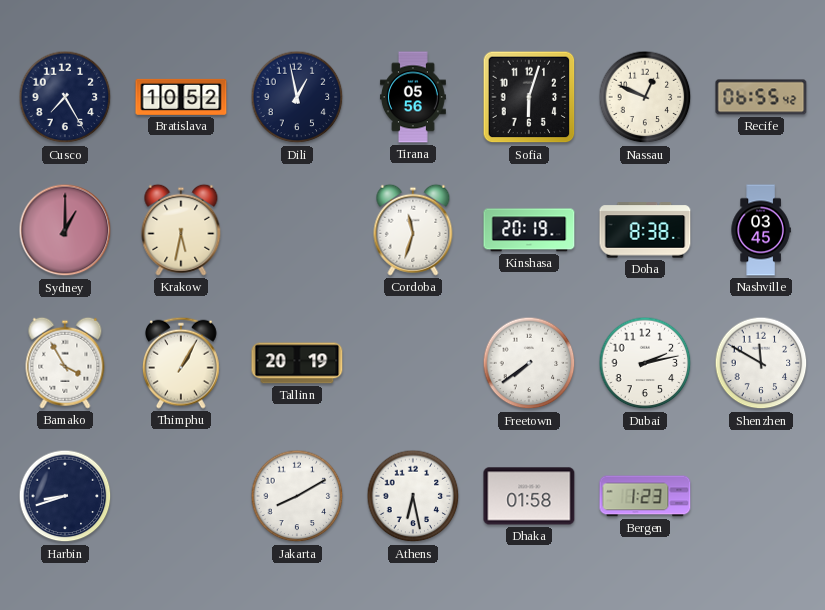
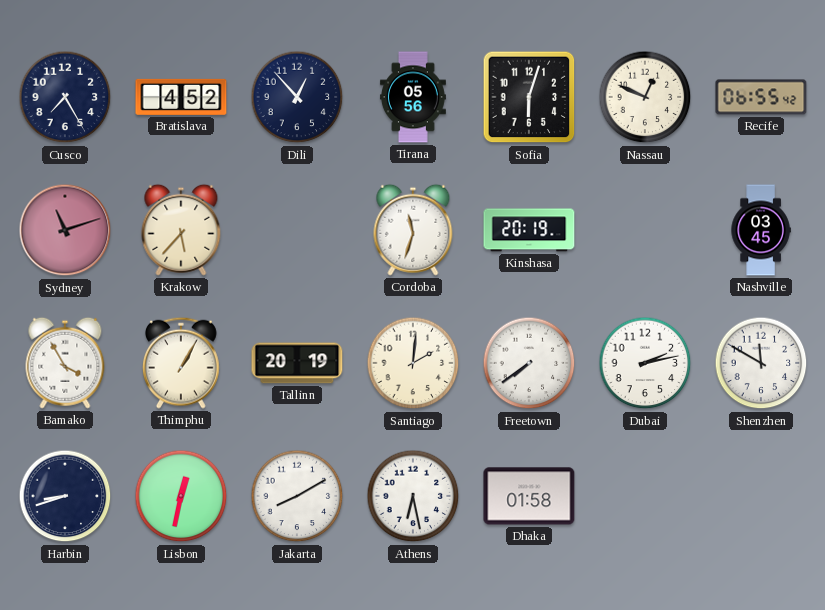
Bratislava: 10:52 -> 4:52 (181, 97)
Dili: 12:58 -> 12:53 (297, 97)
Sydney: 1:00 -> 11:12 (65, 230)
Krakow: 5:32 -> 5:37 (181, 230)
Doha: 8:38 -> none (645, 230)
Santiago: none -> 2:01 (413, 363)
Lisbon: none -> 12:32 (181, 496)
Bergen: 1:23 -> none (645, 496)
